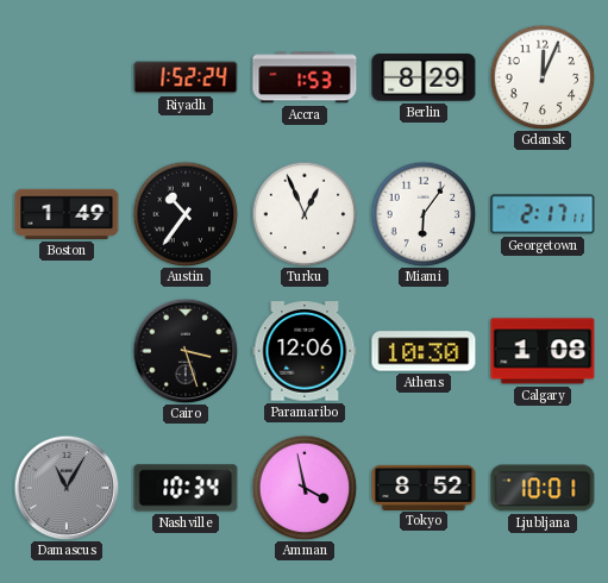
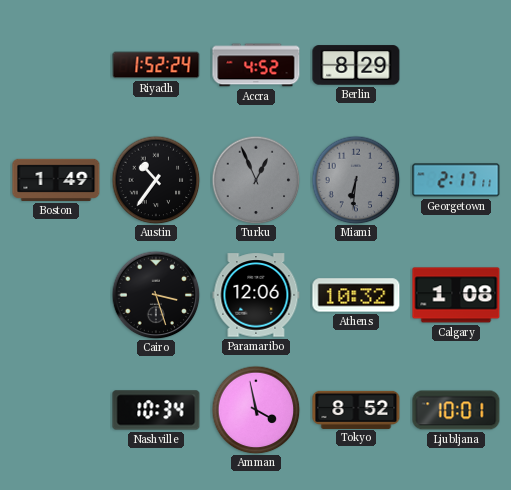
Accra: 1:53 -> 4:52 (256, 65)
Gdansk: 12:04 -> none (543, 77)
Turku dial: white -> grey (256, 180)
Miami: 6:06 -> 6:31 (356, 180)
Miami dial: white -> grey (356, 180)
Athens: 10:30 -> 10:32 (356, 295)
Damascus: 11:05 -> none (67, 488)
